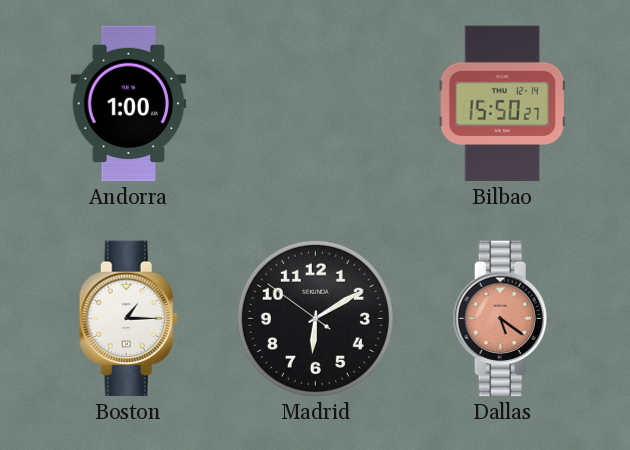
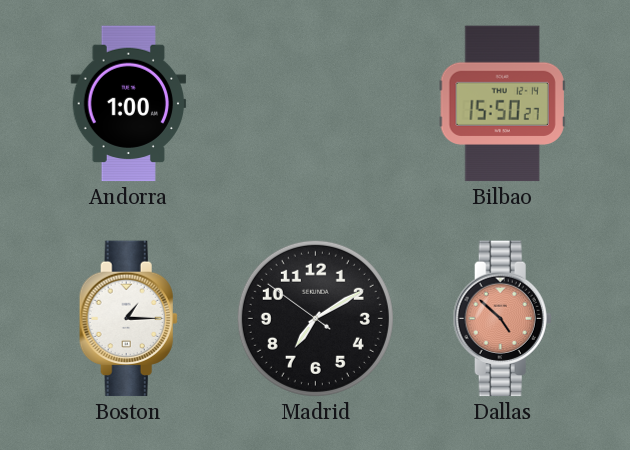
Madrid: 6:09 -> 7:09 (315, 318)
Dallas: 5:21 -> 4:52 (502, 319)
